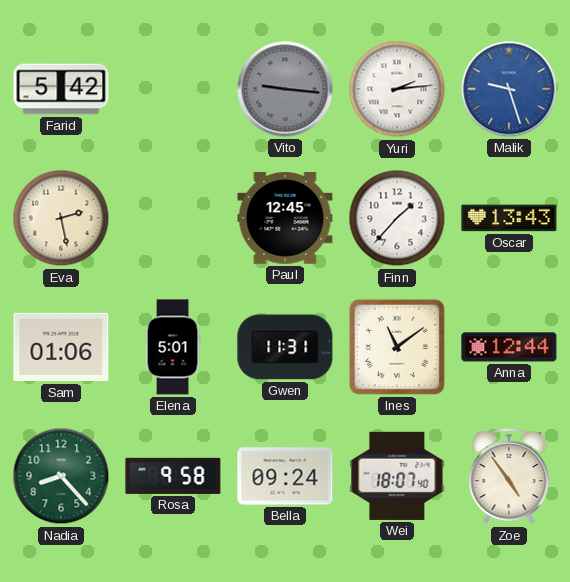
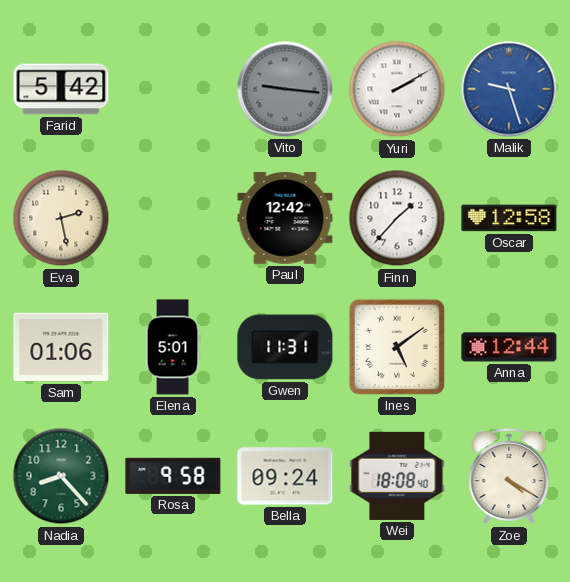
Yuri: 2:14 -> 2:10 (397, 89)
Paul: 12:45 -> 12:42 (285, 218)
Oscar: 13:43 -> 12:58 (509, 218)
Ines: 11:09 -> 5:09 (397, 347)
Wei: 18:07 -> 18:08 (397, 476)
Zoe: 4:54 -> 4:20 (509, 477)
